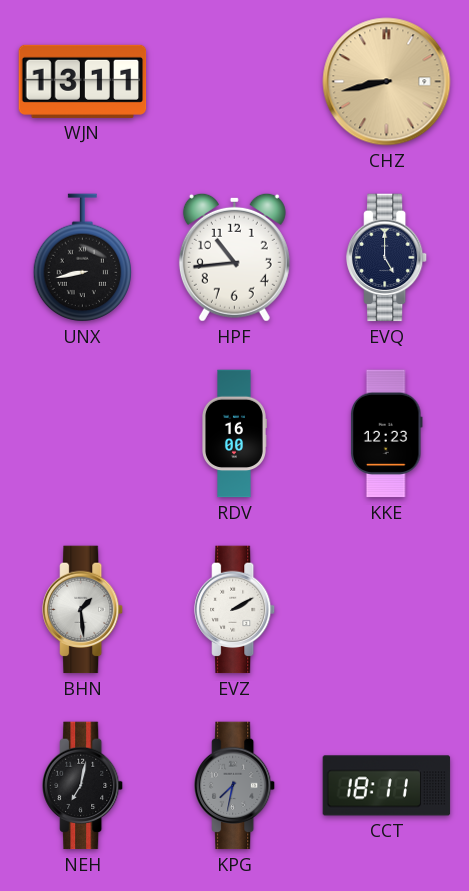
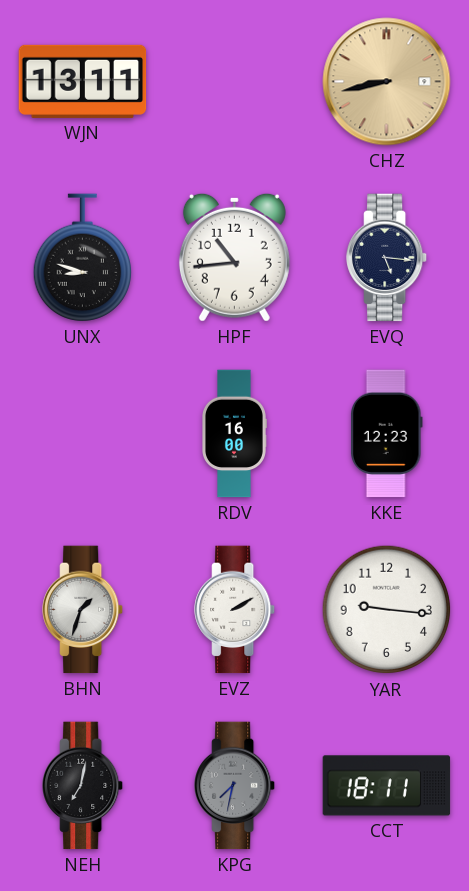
UNX: 8:43 -> 8:48 (82, 258)
EVQ: 5:00 -> 5:16 (388, 258)
BHN: 1:29 -> 1:33 (84, 610)
YAR: none -> 9:16 (387, 610)
